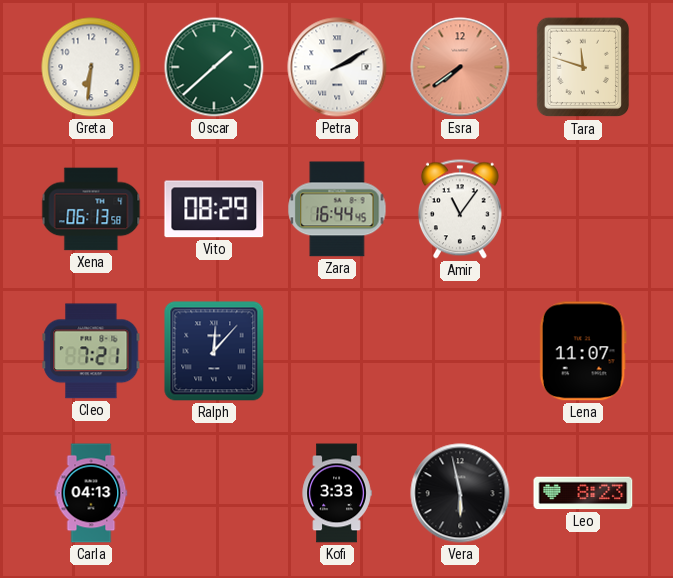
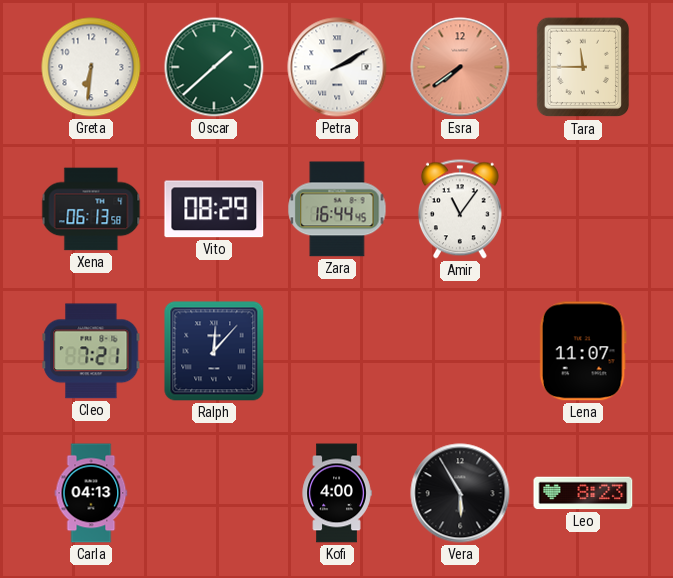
Tara: 11:48 -> 11:45 (583, 67)
Kofi: 3:33 -> 4:00 (337, 493)
Vera: 5:58 -> 5:55 (460, 493)
